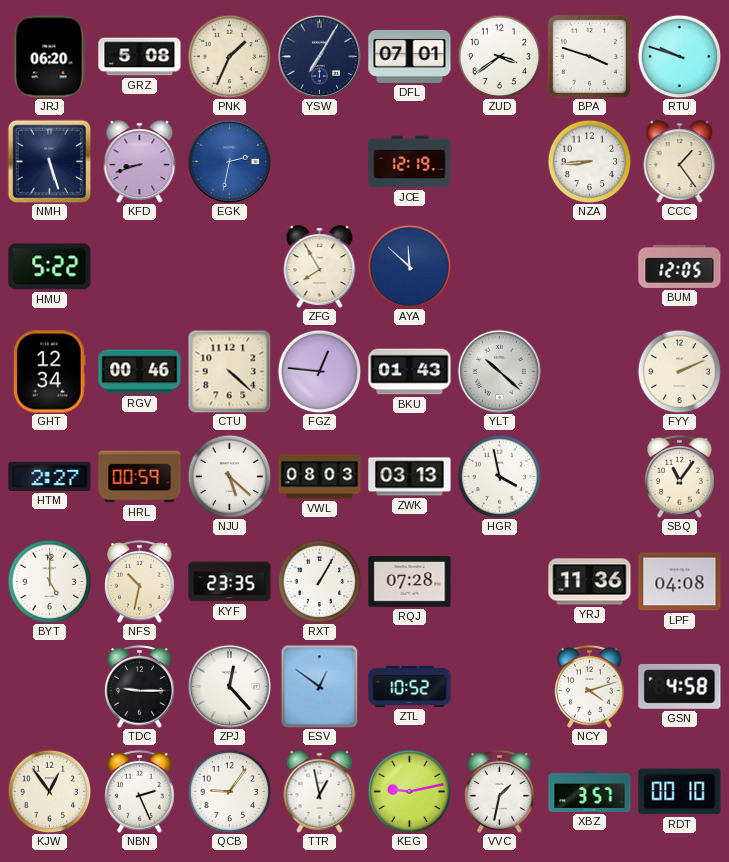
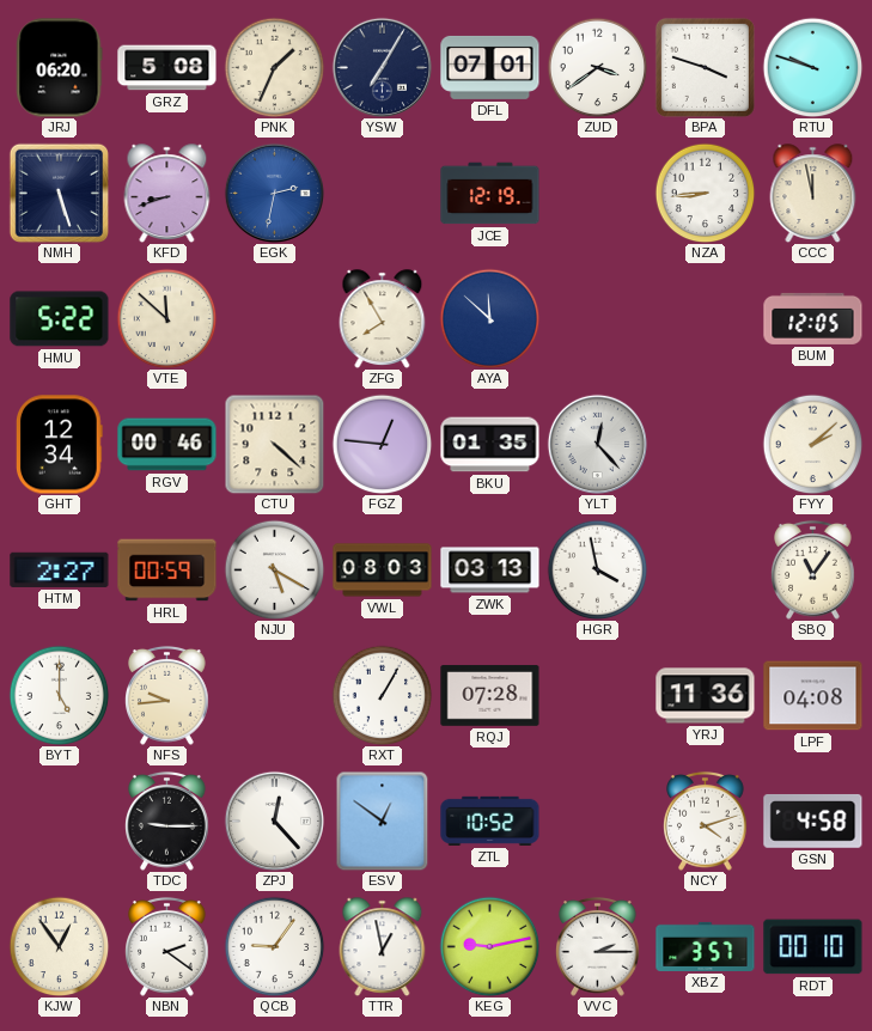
CCC: 1:24 -> 11:58 (813, 194)
VTE: none -> 11:52 (166, 318)
BKU: 01:43 -> 01:35 (490, 445)
YLT: 10:22 -> 12:23 (597, 444)
FYY: 2:11 -> 2:08 (812, 444)
NJU: 5:22 -> 5:20 (274, 569)
NFS: 10:32 -> 9:44 (167, 695)
KYF: 23:35 -> none (230, 582)
NBN: 2:26 -> 2:21 (167, 946)
VVC: 1:32 -> 2:15 (598, 946)
